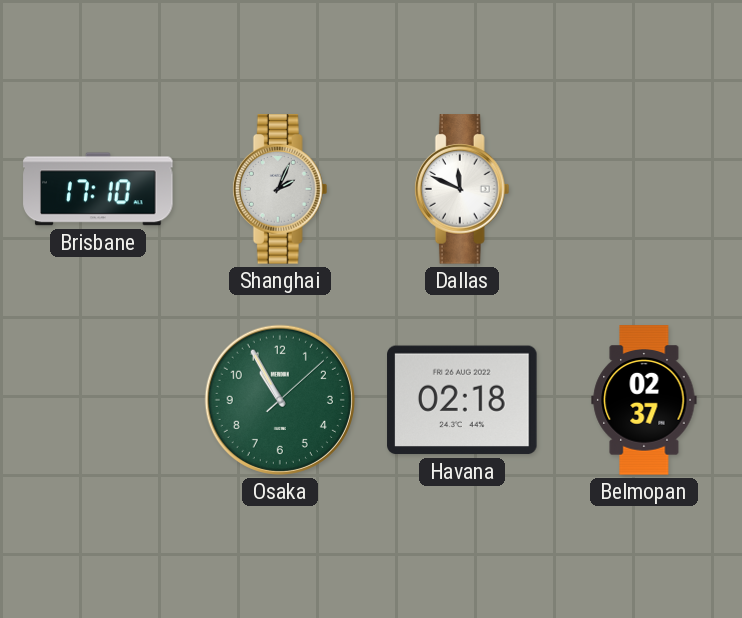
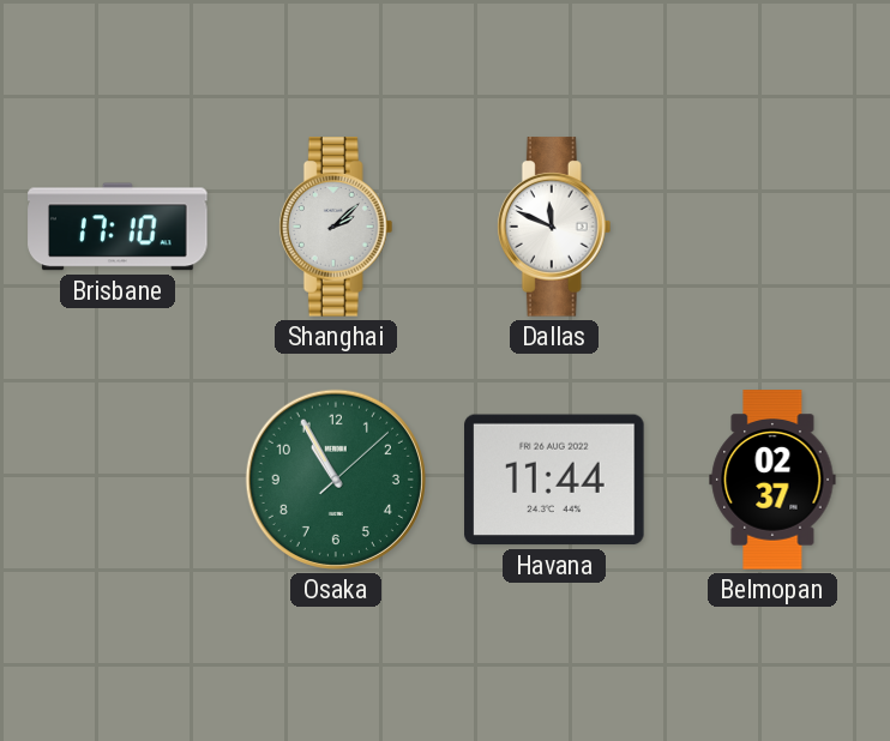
Shanghai: 2:04 -> 2:08 (336, 227)
Havana: 02:18 -> 11:44 (554, 480)
